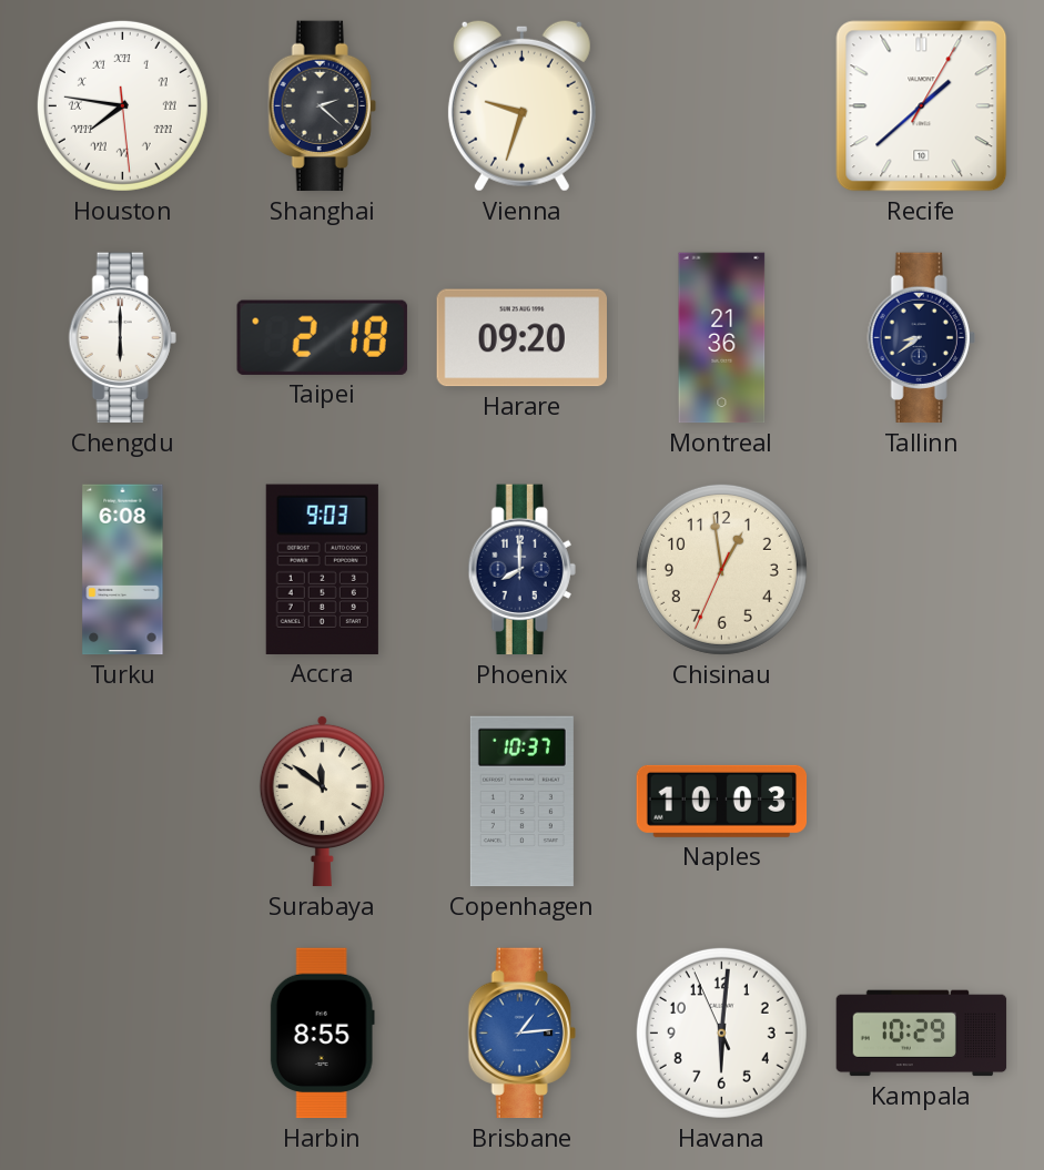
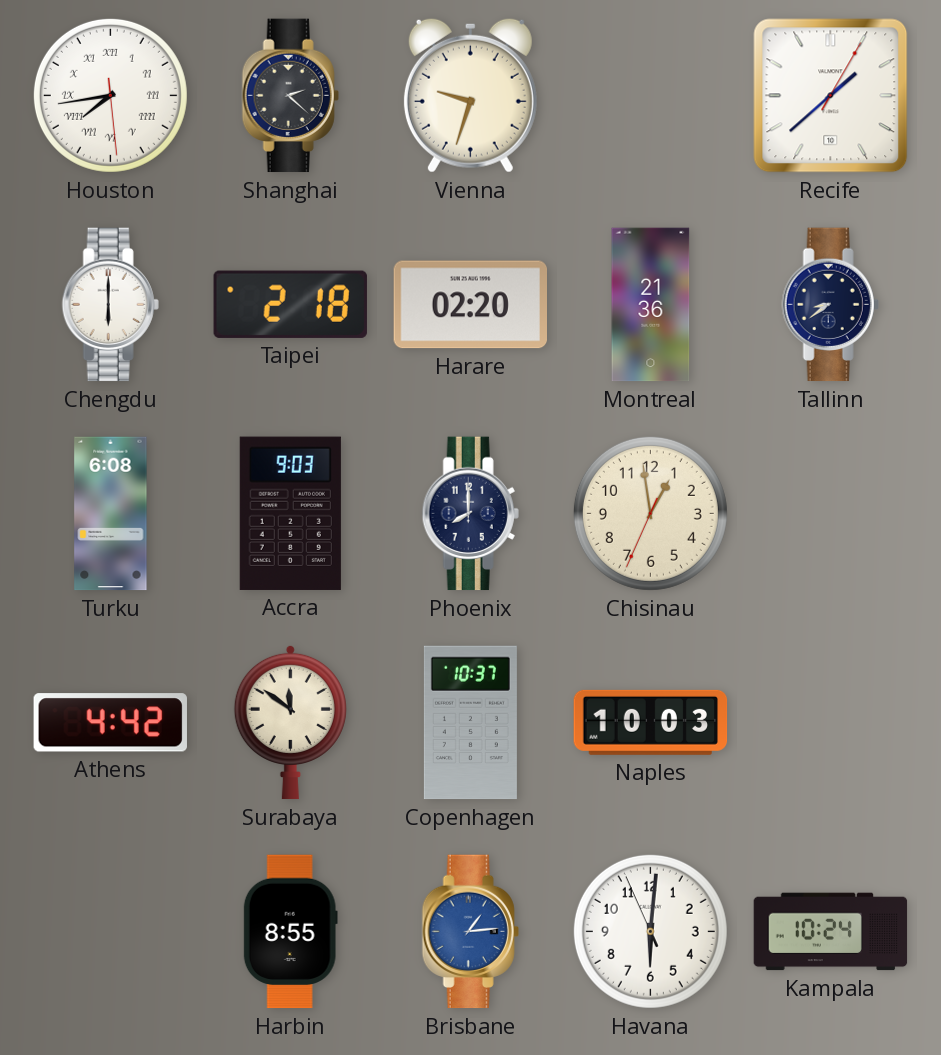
Houston: 7:46 -> 7:43 (110, 95)
Harare: 09:20 -> 02:20 (470, 305)
Athens: none -> 4:42 (110, 723)
Kampala: 10:29 -> 10:24 (831, 932)
